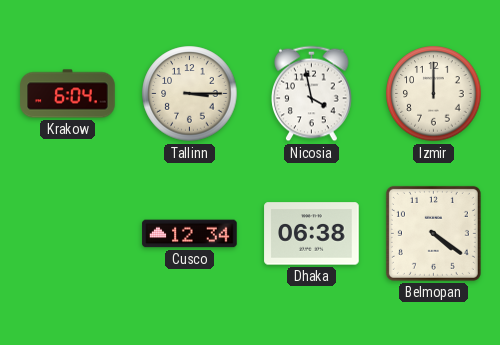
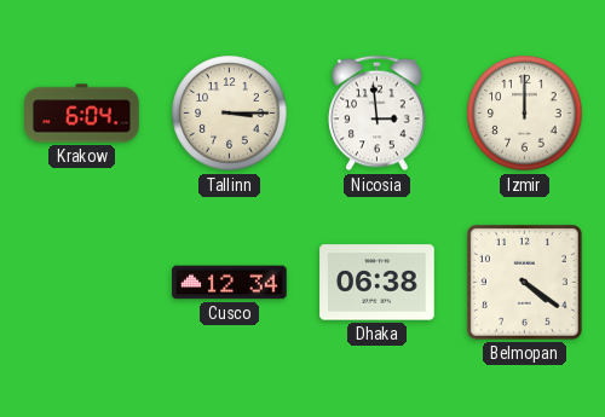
Nicosia: 3:58 -> 2:59 (378, 114)
